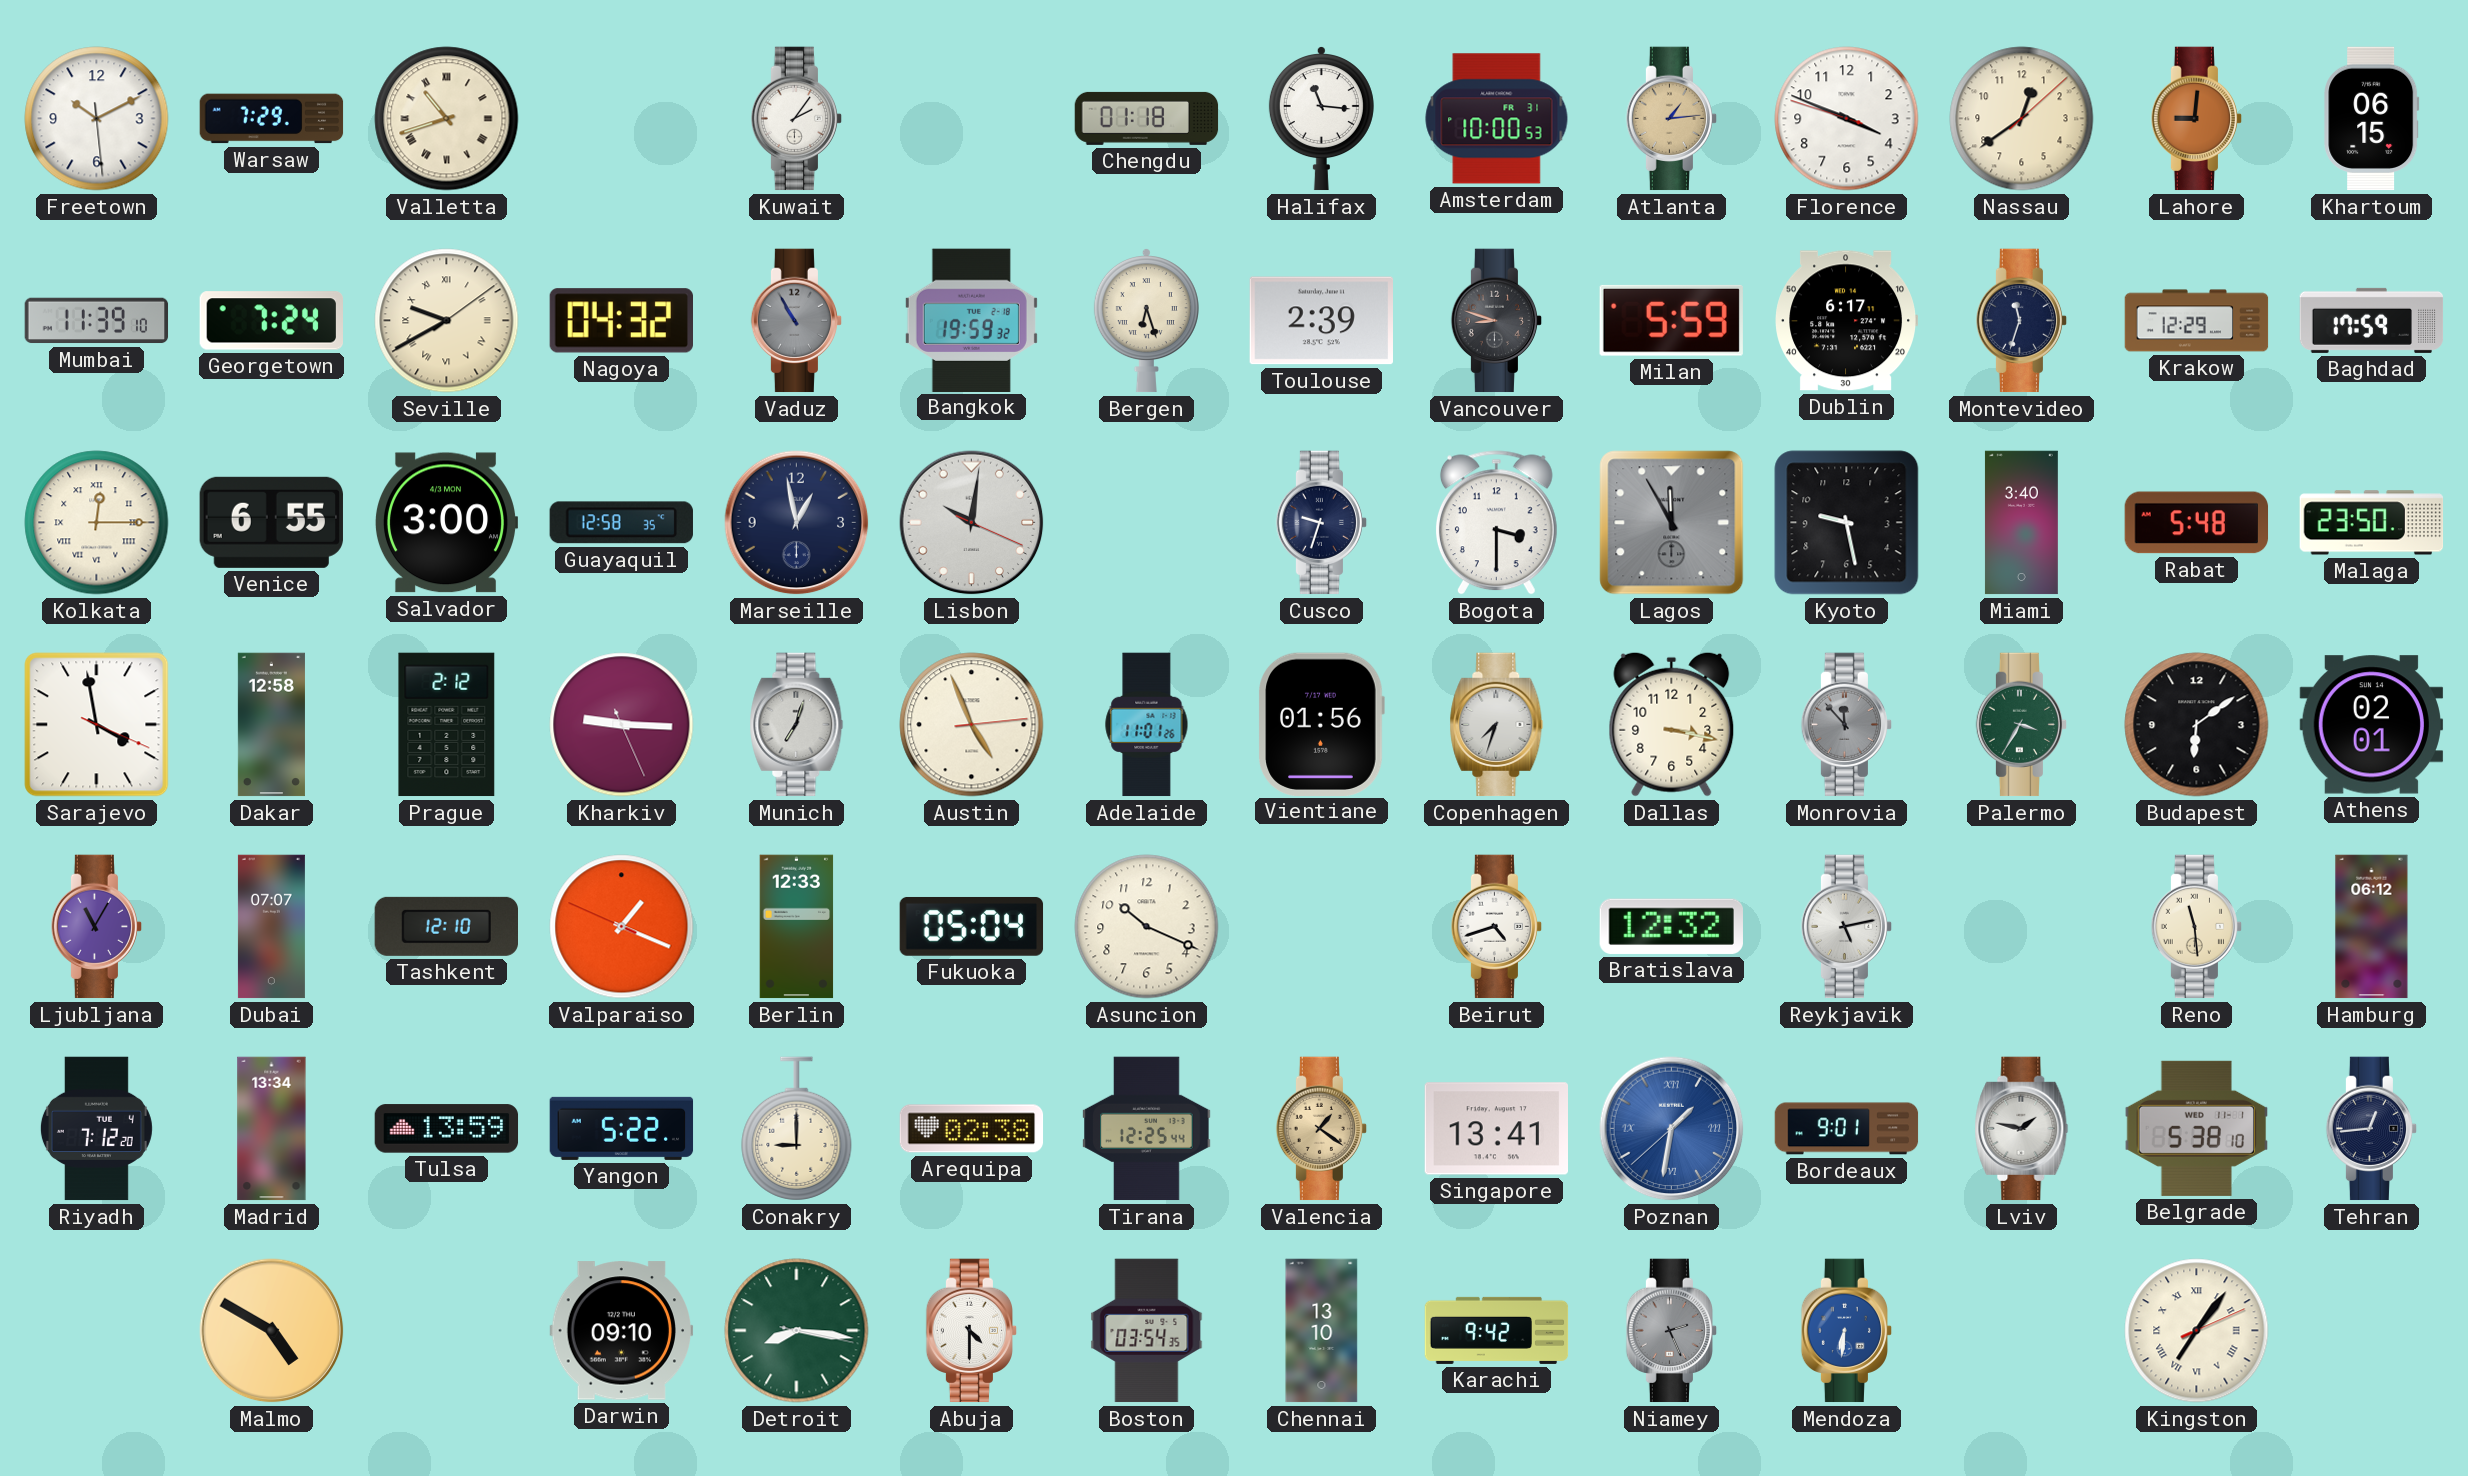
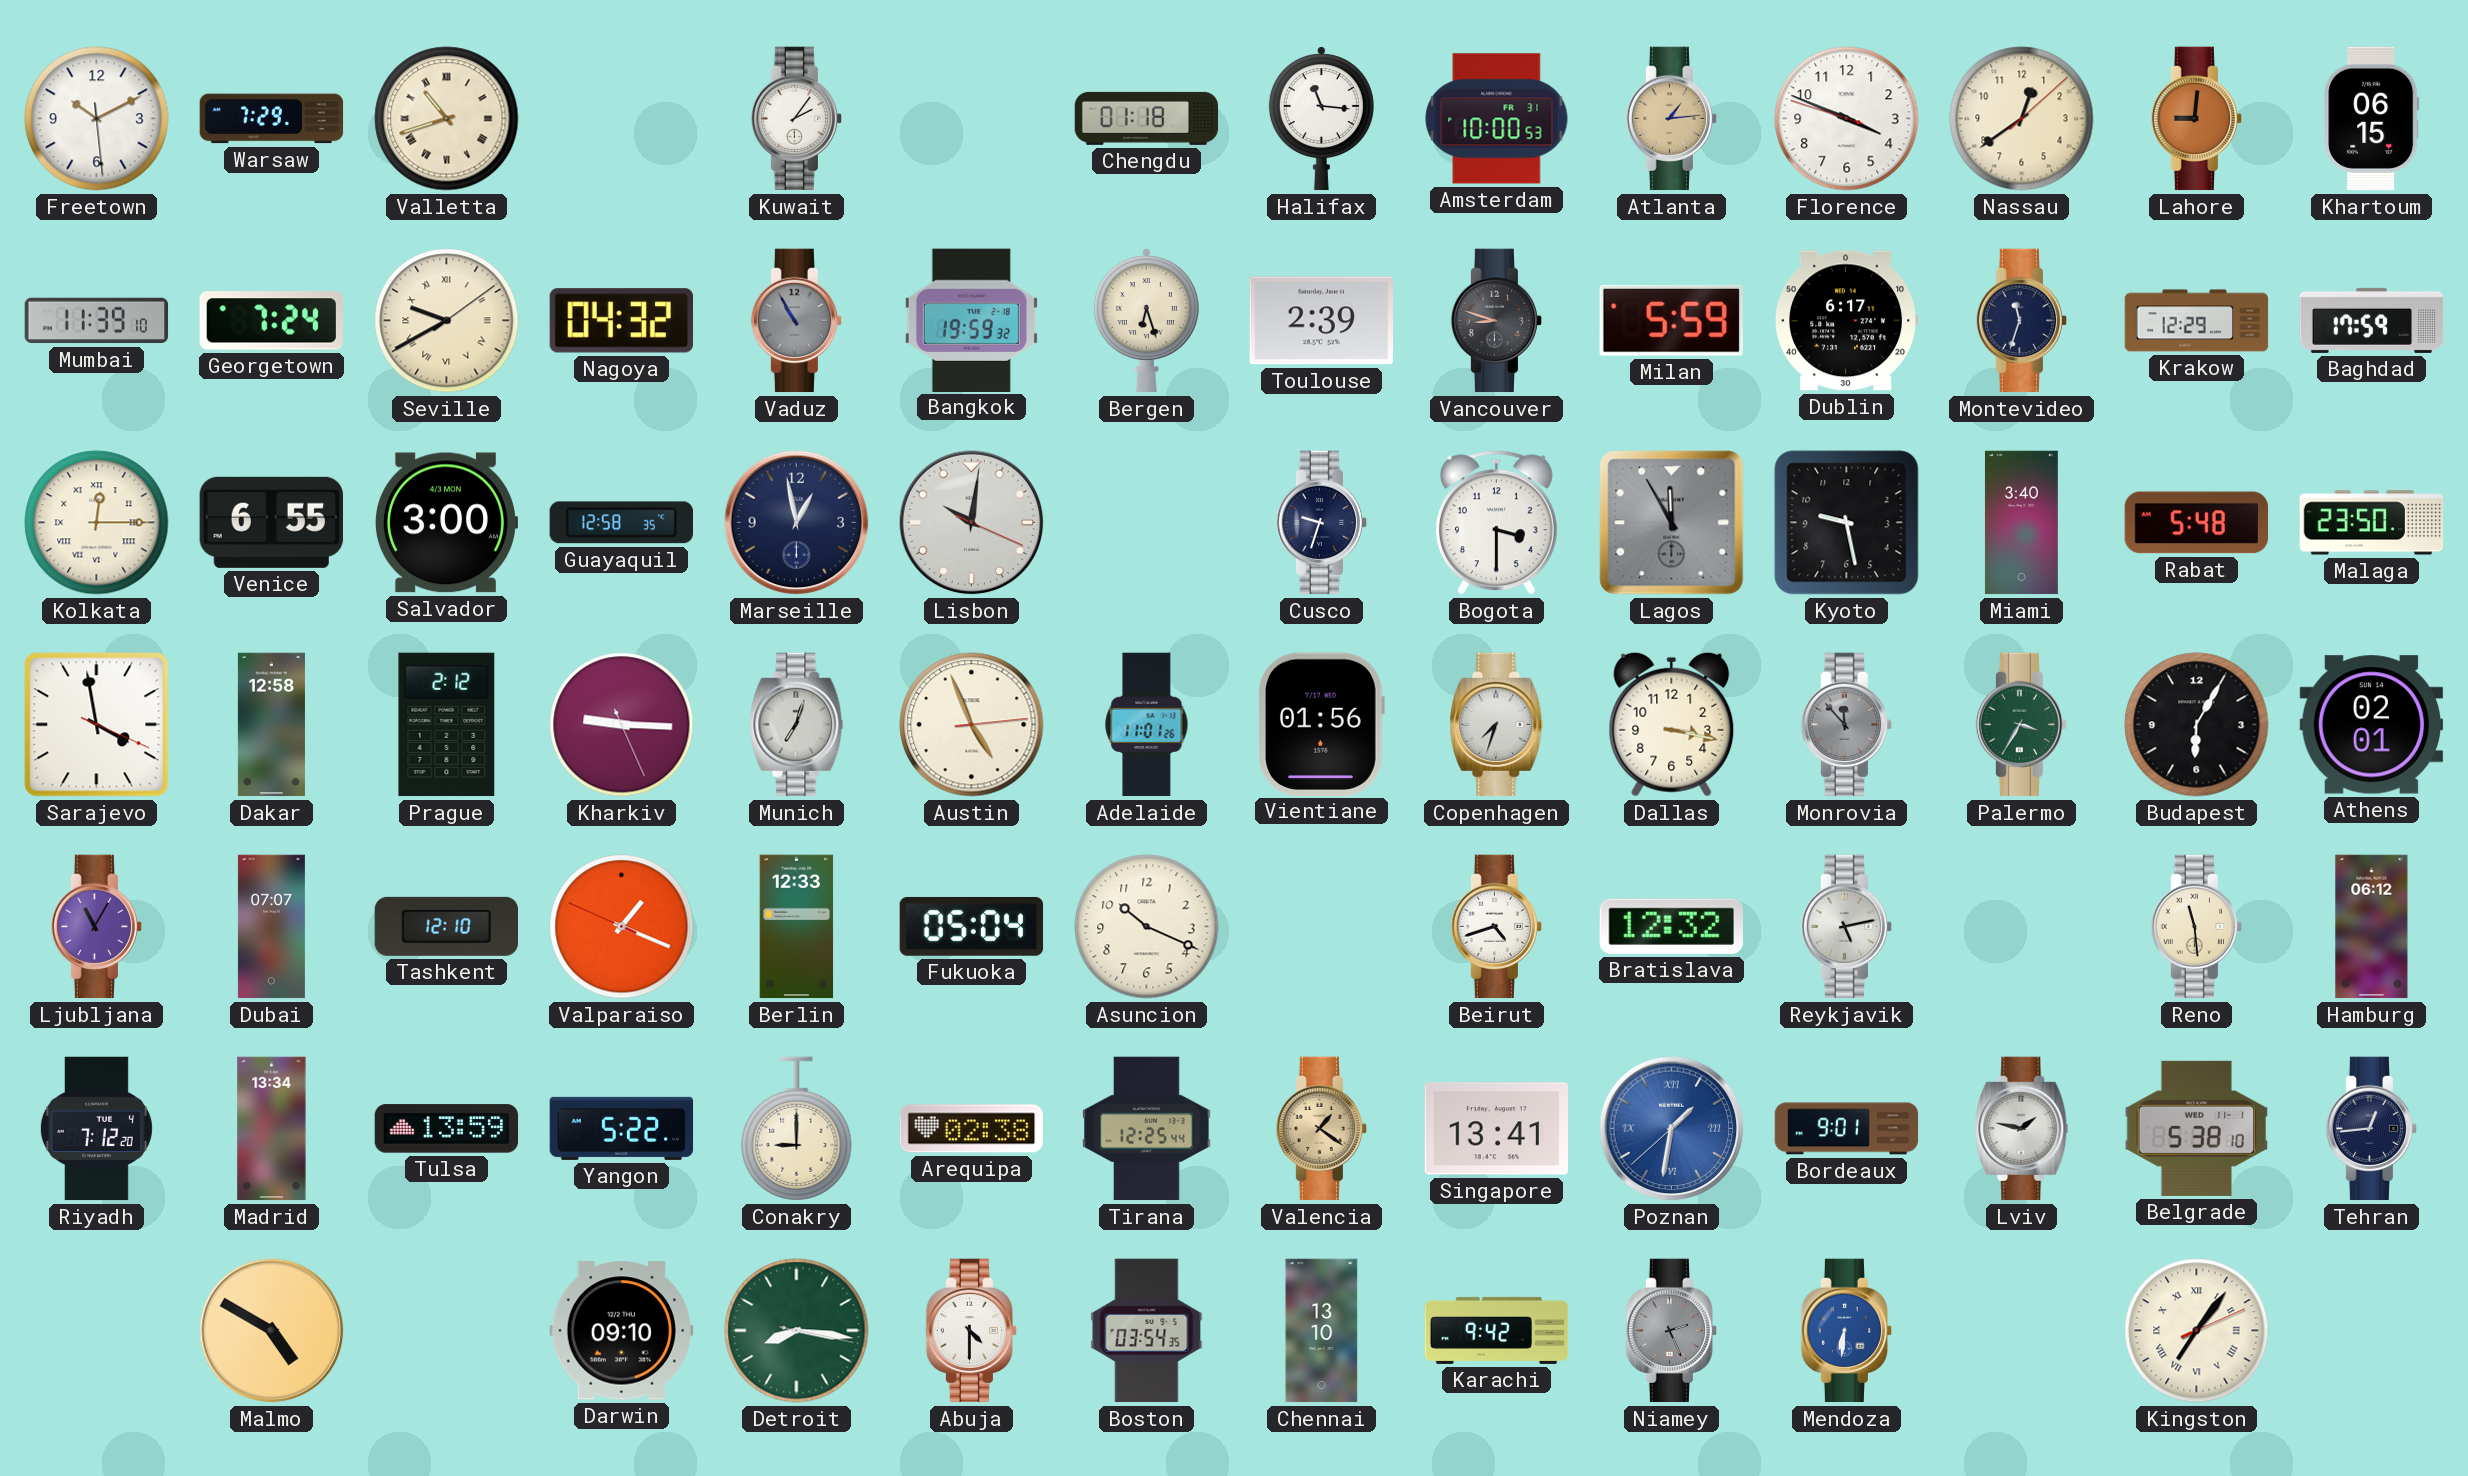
Budapest: 6:09 -> 6:05 (2197, 725)
